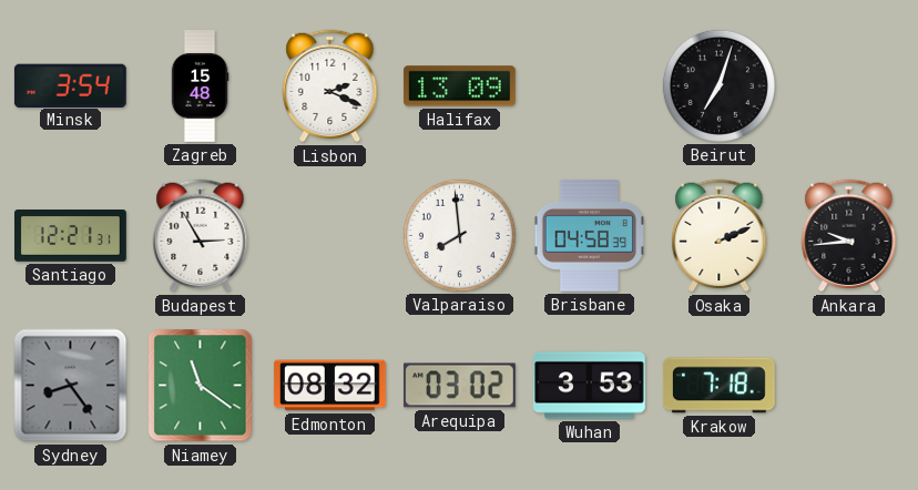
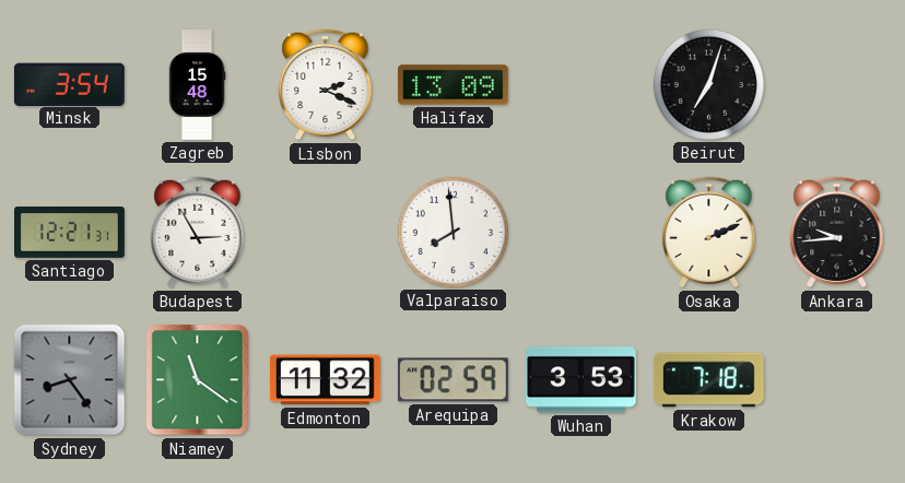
Brisbane: 04:58 -> none (589, 236)
Edmonton: 08:32 -> 11:32 (325, 380)
Arequipa: 03:02 -> 02:59 (452, 380)
